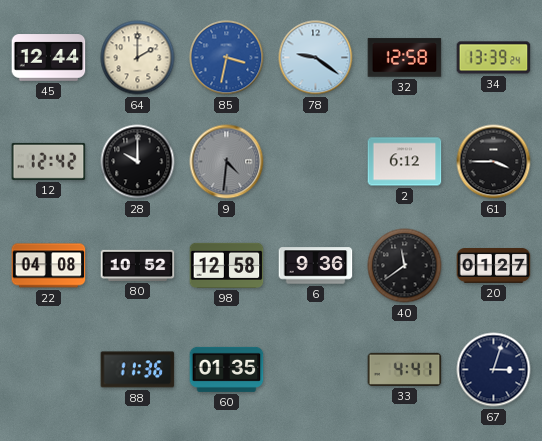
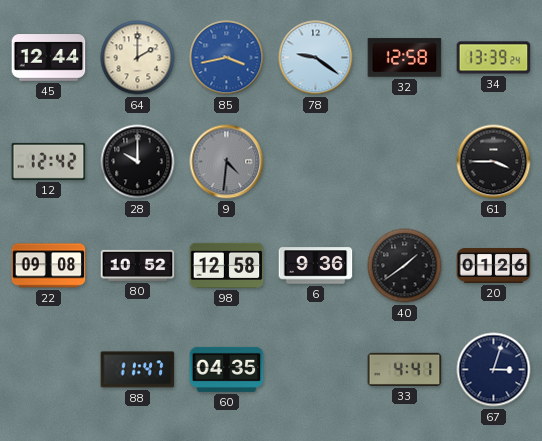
85: 3:32 -> 3:43 (227, 58)
2: 6:12 -> none (405, 162)
22: 04:08 -> 09:08 (49, 266)
40: 11:39 -> 1:39 (405, 266)
20: 01:27 -> 01:26 (494, 266)
88: 11:36 -> 11:47 (138, 370)
60: 01:35 -> 04:35 (227, 369)
